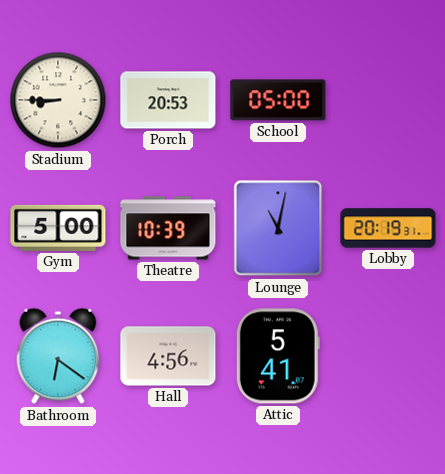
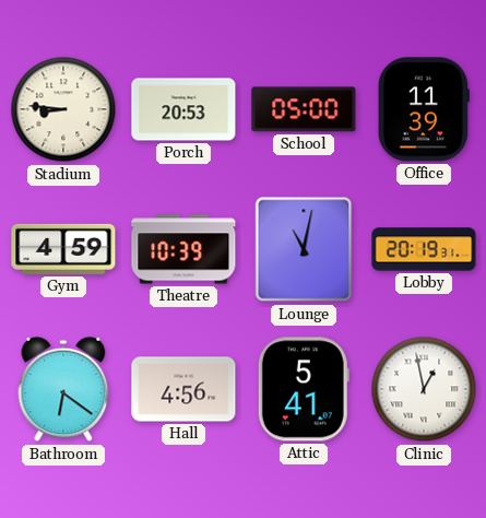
Stadium: 8:45 -> 8:46 (63, 109)
Office: none -> 11:39 (424, 109)
Gym: 5:00 -> 4:59 (63, 249)
Clinic: none -> 12:58 (424, 389)
